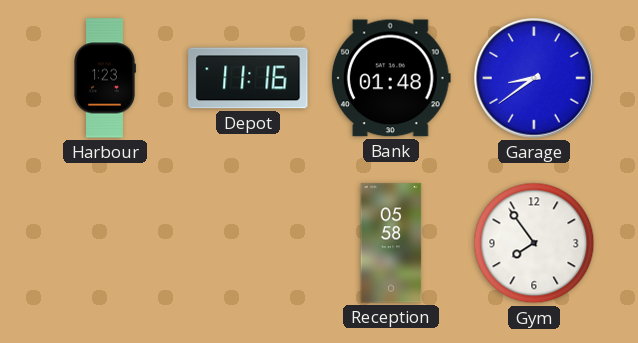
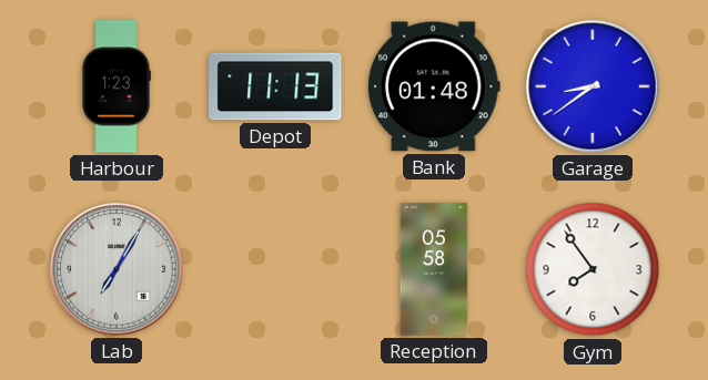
Depot: 11:16 -> 11:13 (275, 86)
Lab: none -> 7:05 (117, 269)
